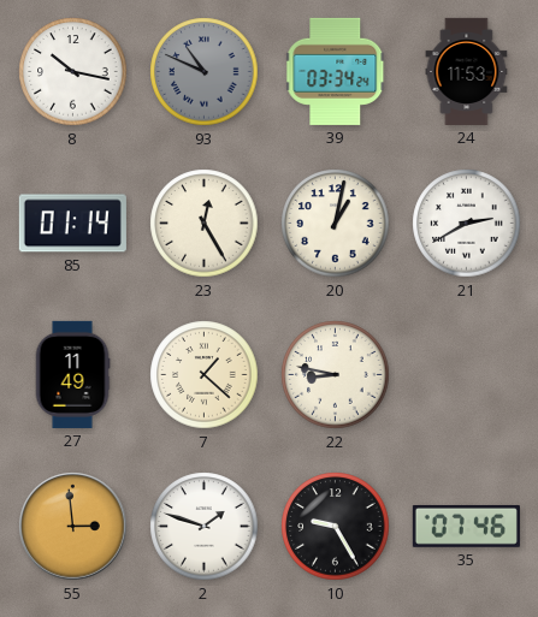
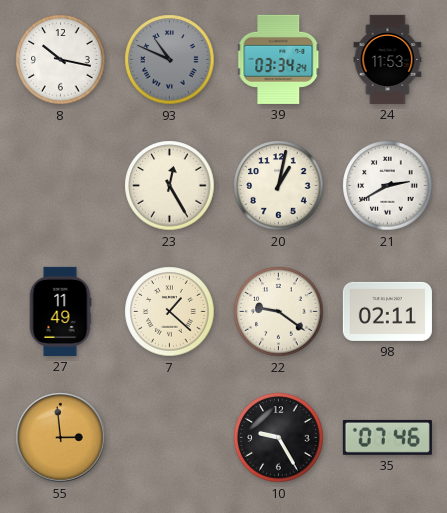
85: 01:14 -> none (72, 224)
22: 8:47 -> 9:21 (279, 312)
98: none -> 02:11 (387, 311)
2: 1:48 -> none (205, 527)
